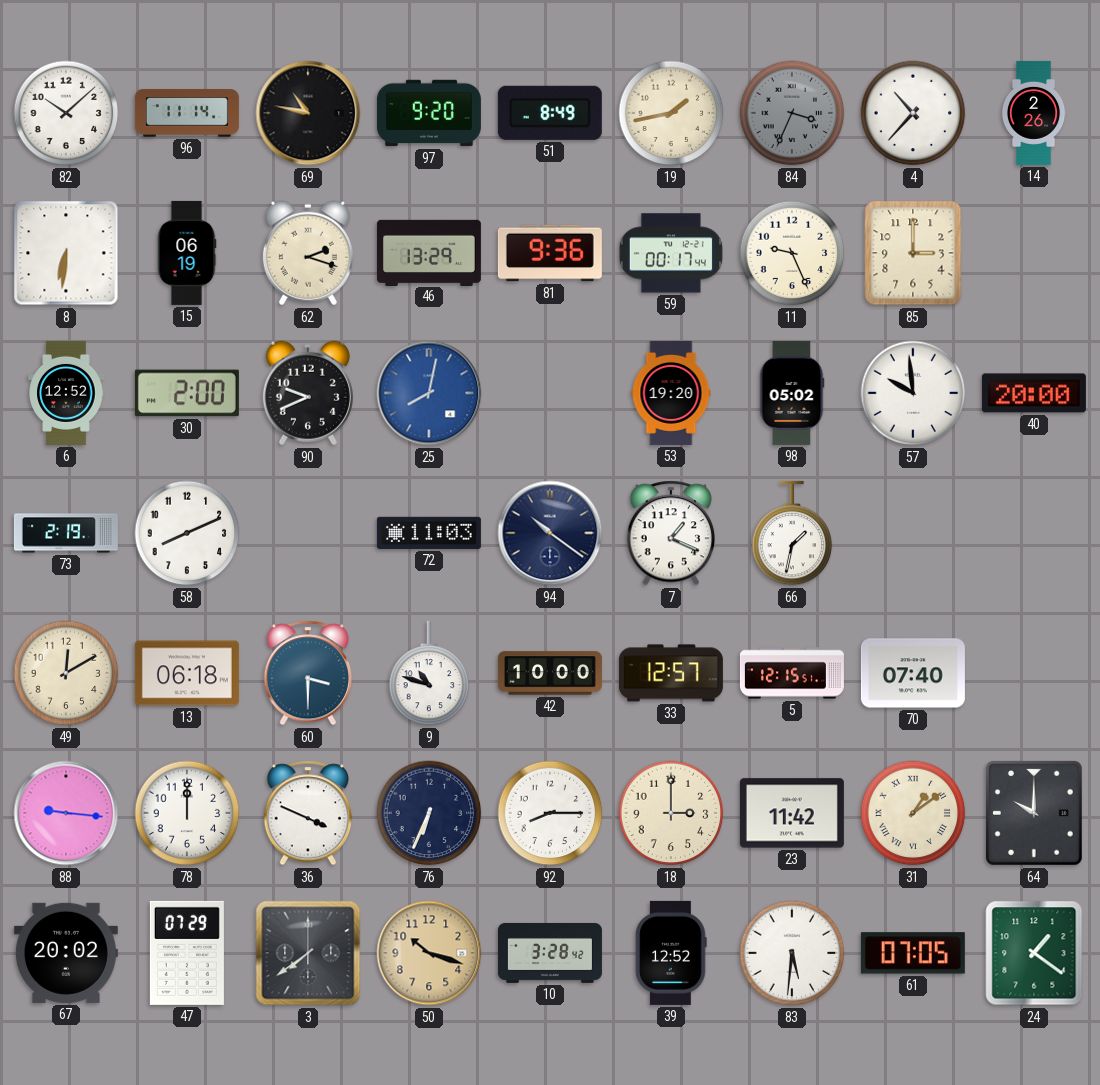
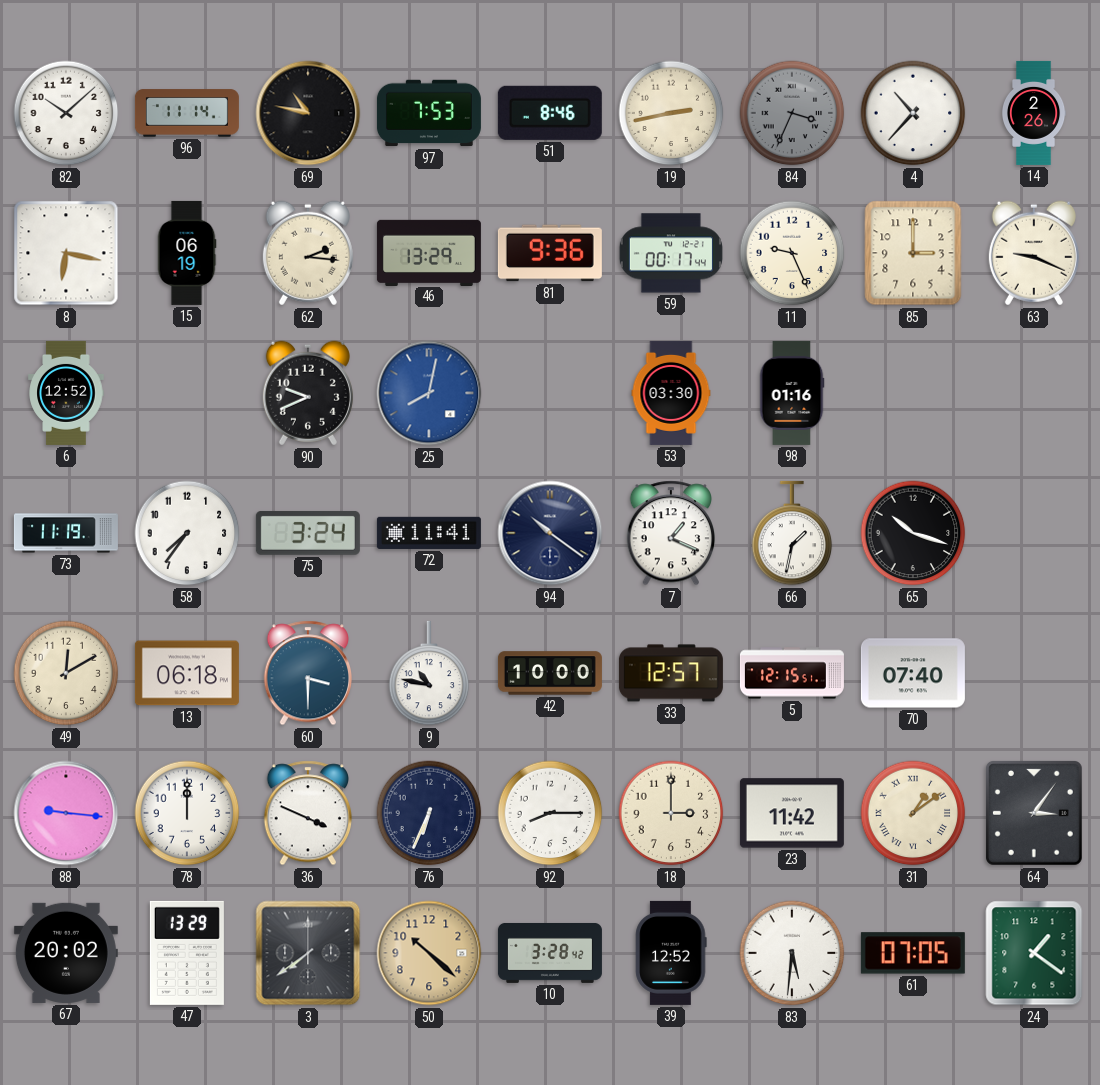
97: 9:20 -> 7:53 (429, 113)
51: 8:49 -> 8:46 (550, 113)
19: 1:43 -> 2:43 (671, 113)
8: 6:31 -> 6:17 (66, 253)
62: 2:18 -> 2:16 (308, 253)
63: none -> 9:19 (1034, 253)
30: 2:00 -> none (187, 393)
53: 19:20 -> 03:30 (671, 393)
98: 05:02 -> 01:16 (792, 393)
57: 9:59 -> none (913, 393)
40: 20:00 -> none (1034, 393)
73: 2:19 -> 11:19 (66, 533)
58: 8:11 -> 7:36 (187, 533)
75: none -> 3:24 (308, 533)
72: 11:03 -> 11:41 (429, 533)
65: none -> 10:18 (913, 533)
9: 10:48 -> 10:47 (429, 673)
64: 10:00 -> 3:06 (1034, 813)
47: 07:29 -> 13:29 (187, 953)
50: 10:18 -> 10:22 (429, 953)
